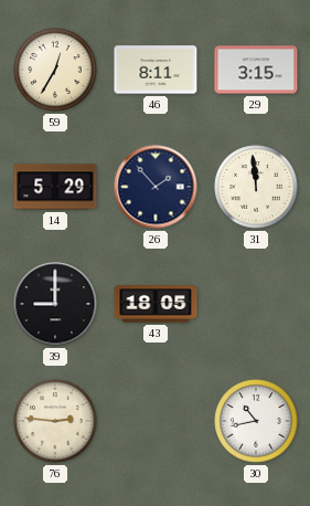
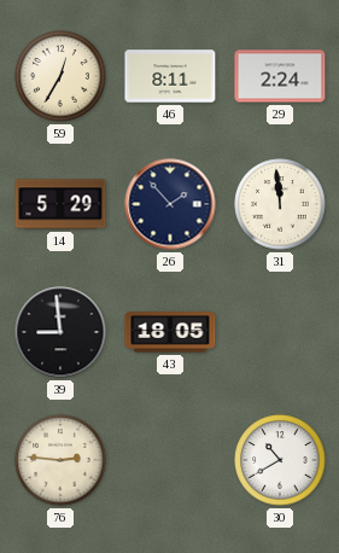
29: 3:15 -> 2:24 (280, 76)
39: 9:00 -> 8:59 (60, 332)
30: 10:43 -> 10:40 (280, 460)
